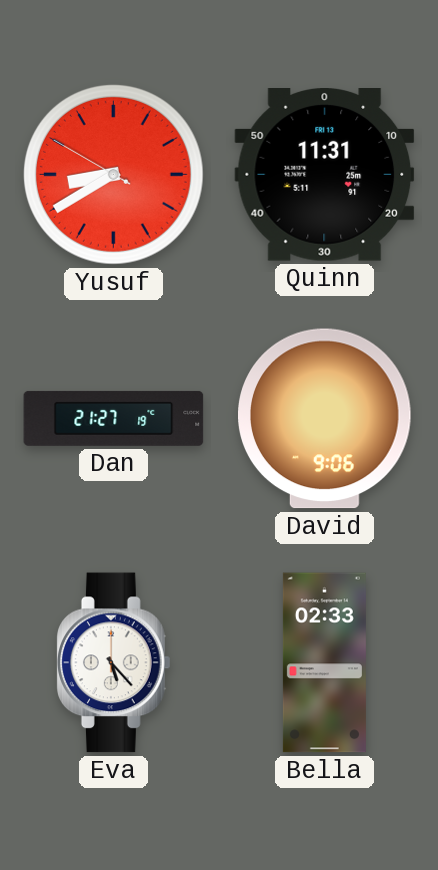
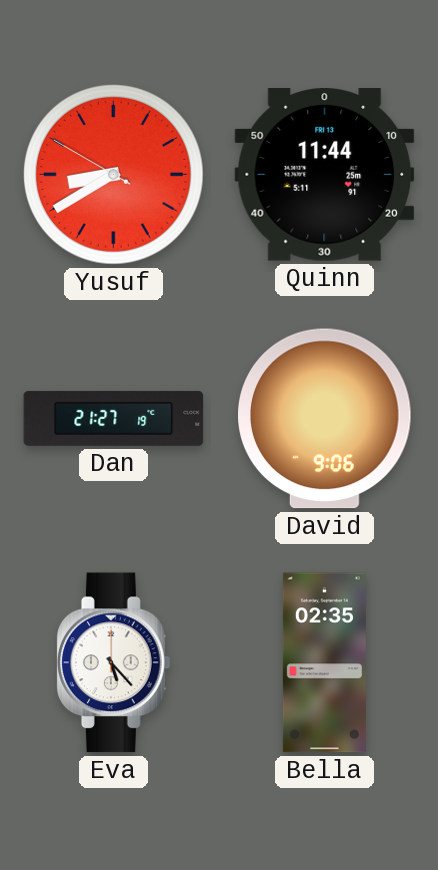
Quinn: 11:31 -> 11:44 (325, 175)
Bella: 02:33 -> 02:35 (324, 663)
